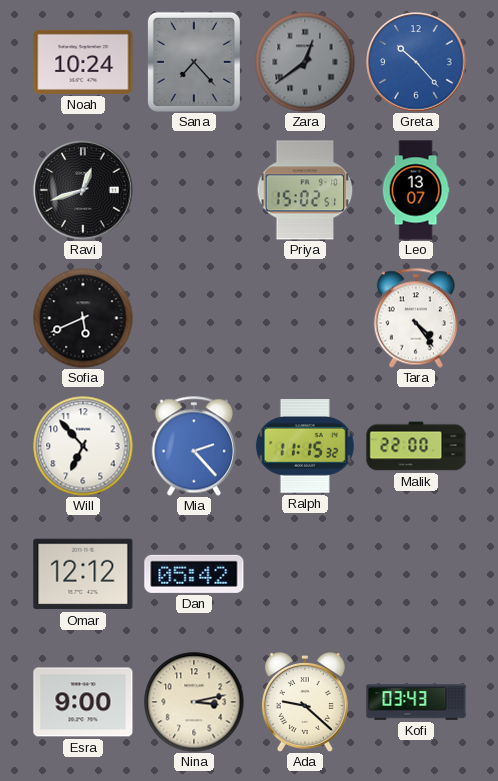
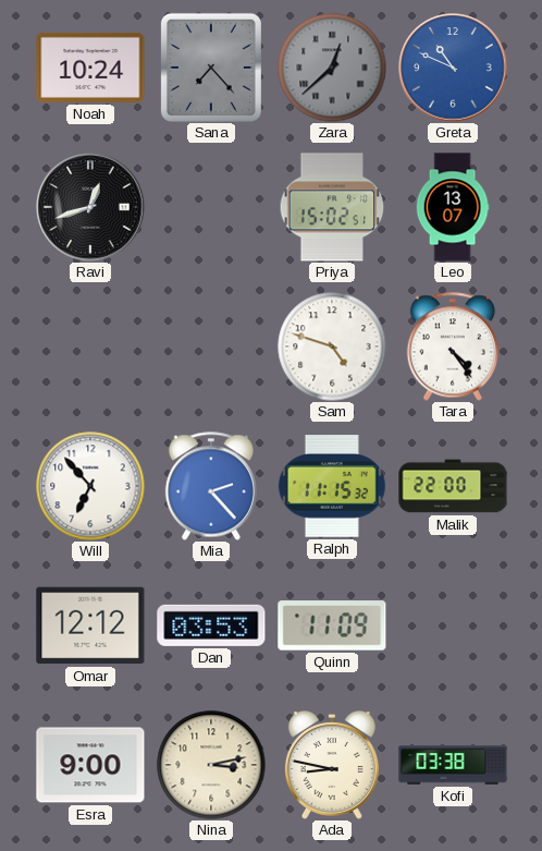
Zara: 12:39 -> 12:38 (332, 68)
Greta: 10:23 -> 10:49 (453, 68)
Sofia: 5:41 -> none (83, 318)
Sam: none -> 4:48 (332, 347)
Dan: 05:42 -> 03:53 (211, 625)
Quinn: none -> 11:09 (332, 625)
Ada: 9:22 -> 8:47 (332, 766)
Kofi: 03:43 -> 03:38 (453, 765)
